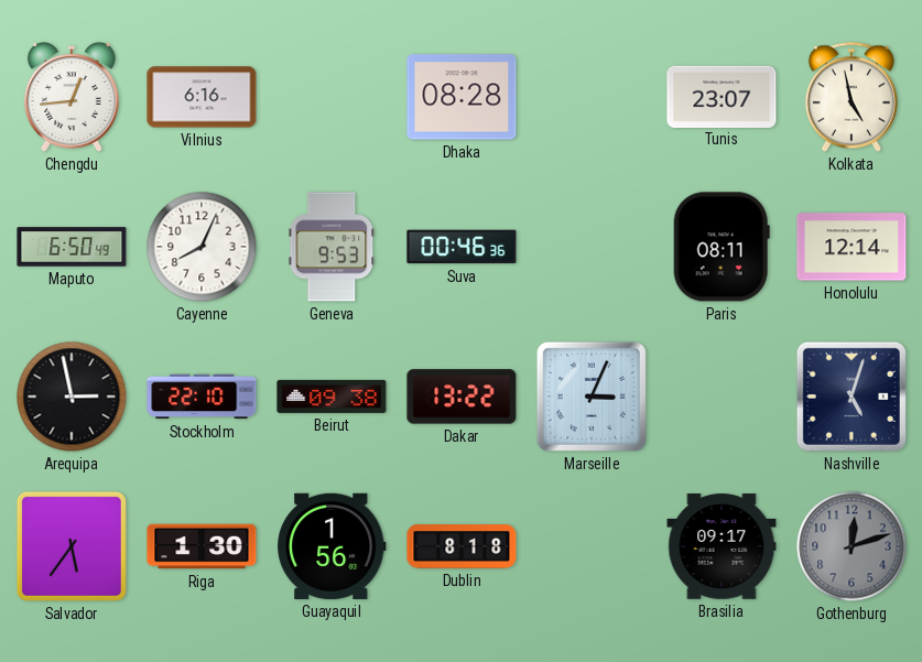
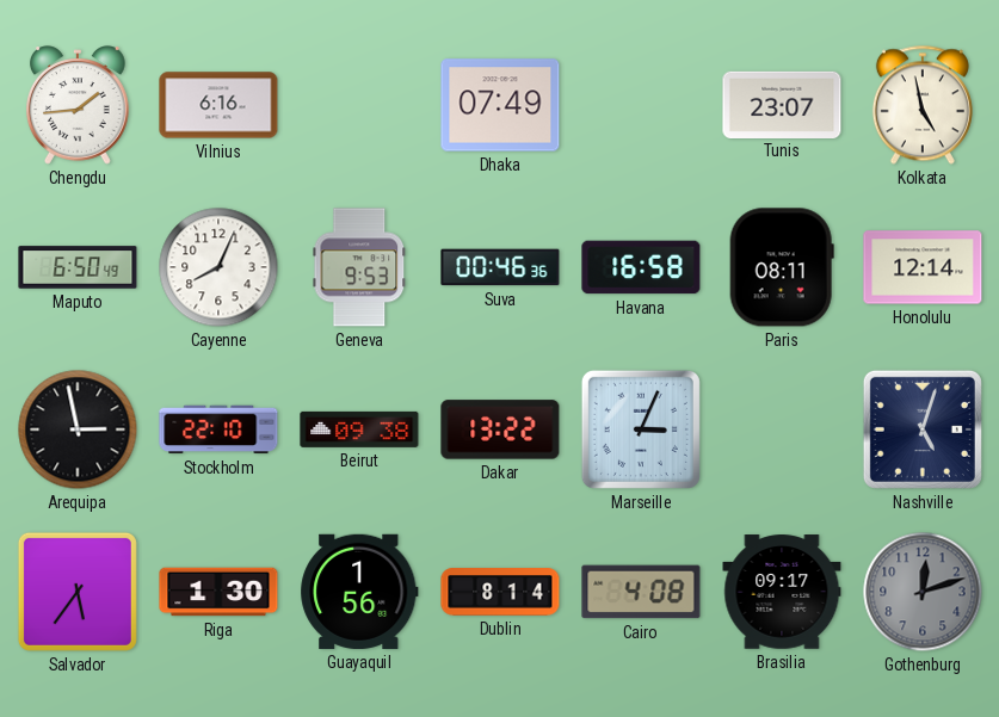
Chengdu: 12:44 -> 1:44 (79, 105)
Dhaka: 08:28 -> 07:49 (500, 105)
Havana: none -> 16:58 (641, 267)
Dublin: 8:18 -> 8:14 (500, 592)
Cairo: none -> 4:08 (641, 592)
